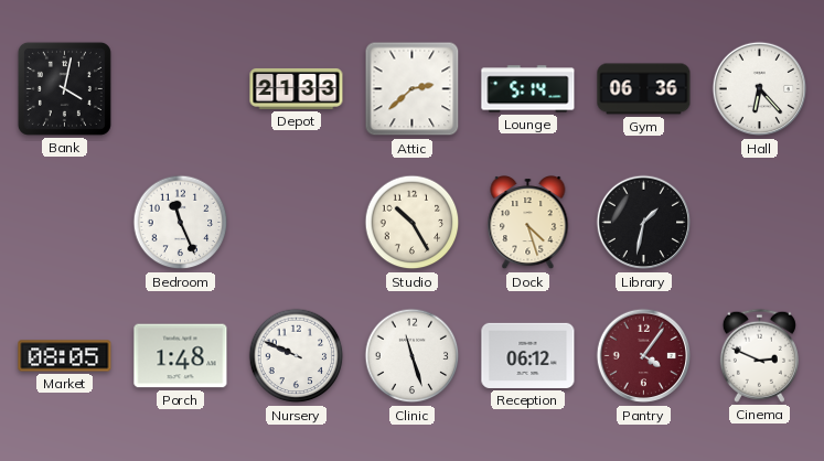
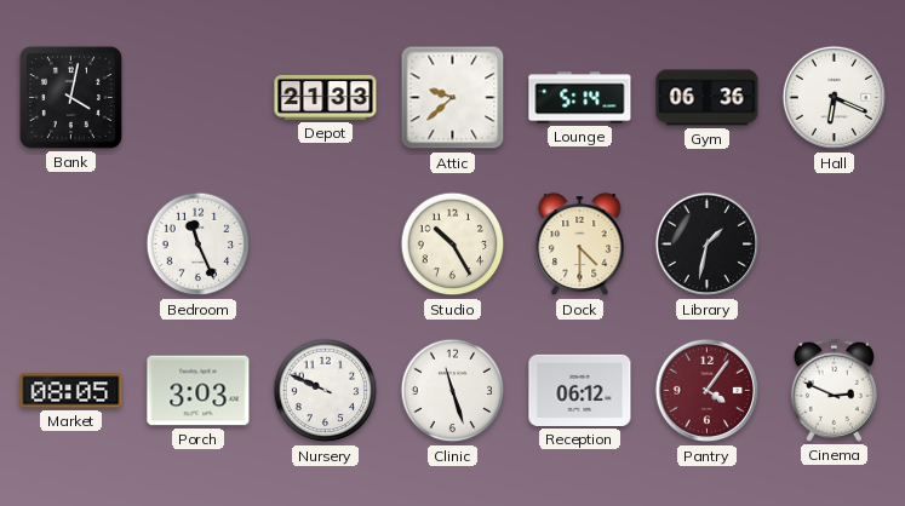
Attic: 2:38 -> 9:38 (453, 98)
Hall: 6:23 -> 6:19 (835, 98)
Dock: 4:27 -> 4:30 (580, 246)
Porch: 1:48 -> 3:03 (199, 391)
